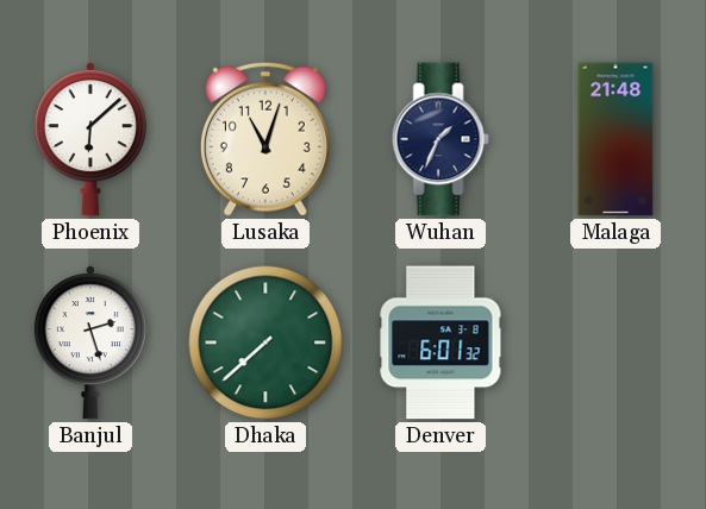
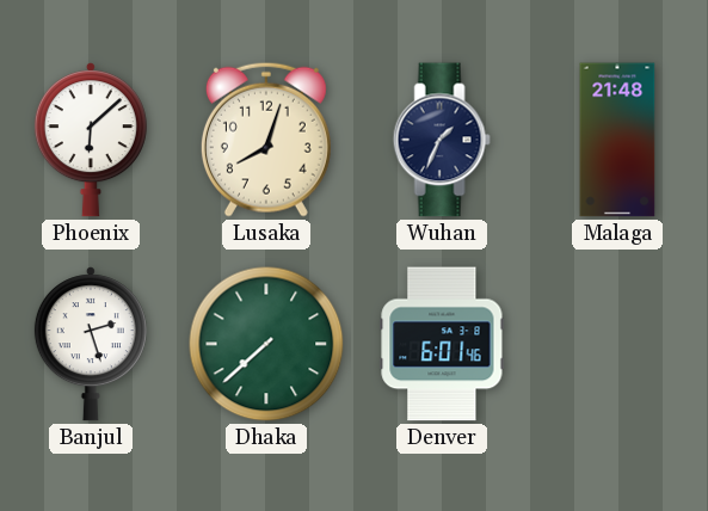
Lusaka: 11:03 -> 8:03 (266, 140)
Denver: 6:01:32 -> 6:01:46 (442, 344)
